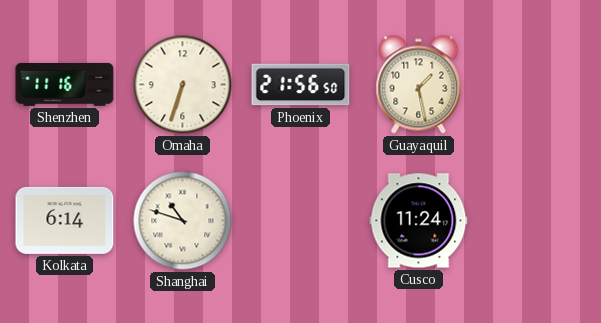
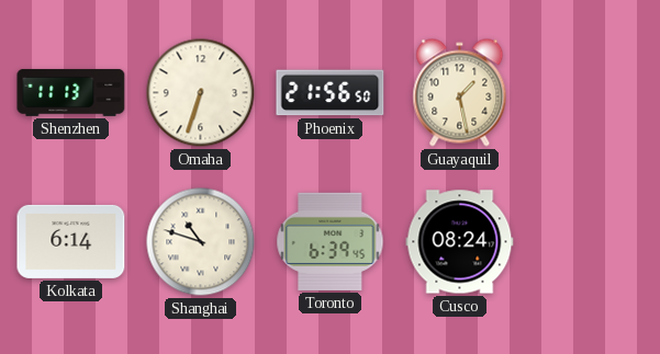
Shenzhen: 11:16 -> 11:13 (71, 92)
Toronto: none -> 6:39 (331, 241)
Cusco: 11:24 -> 08:24 (460, 242)
